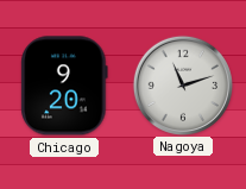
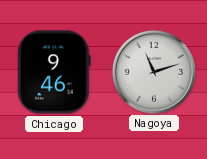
Chicago: 9:20 -> 9:46 (54, 72)
